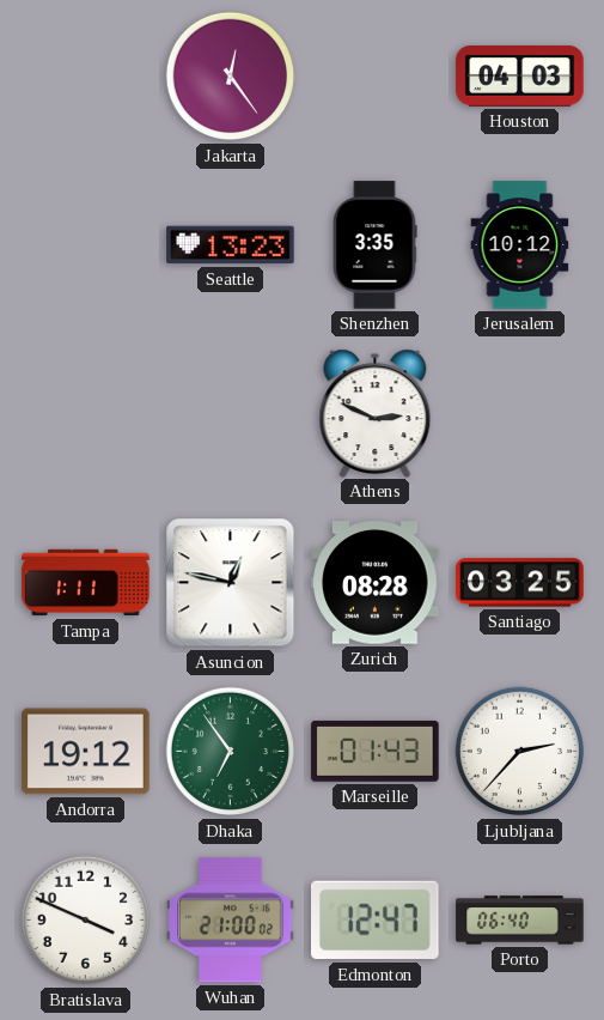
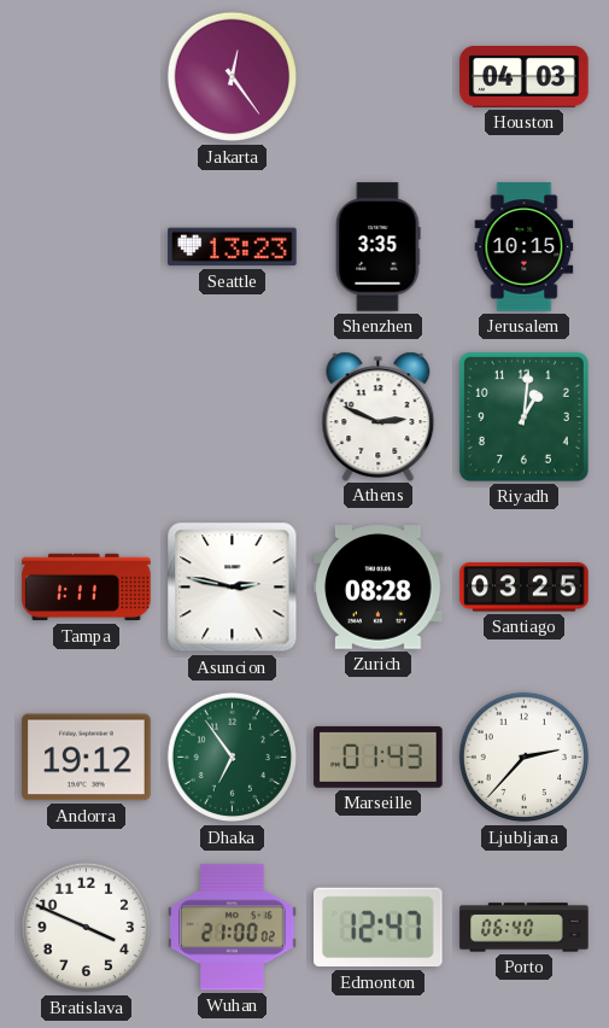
Jerusalem: 10:12 -> 10:15 (525, 247)
Riyadh: none -> 1:01 (523, 416)
Asuncion: 12:47 -> 2:47 (233, 588)
